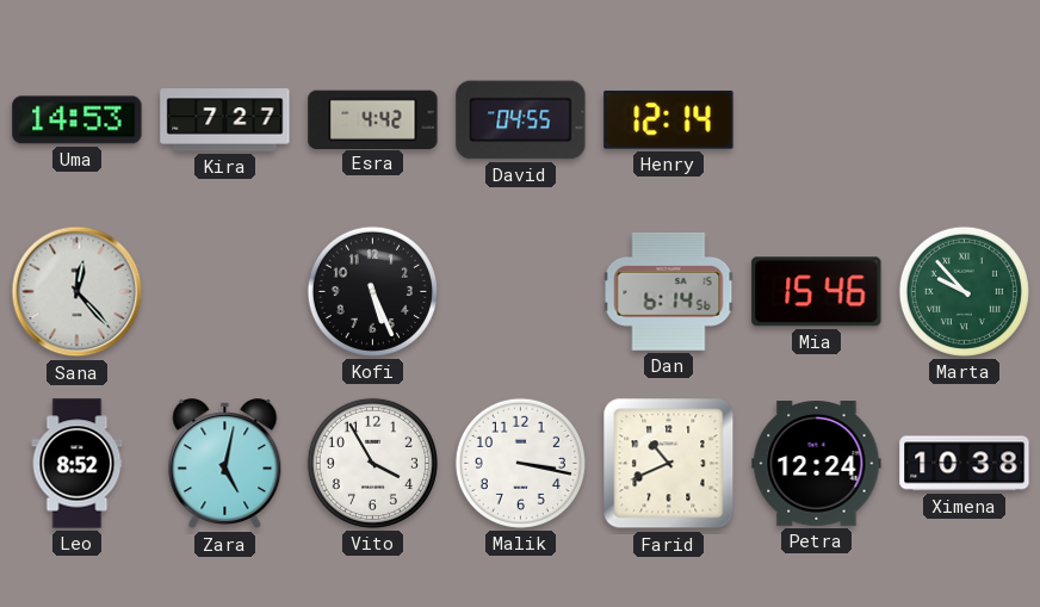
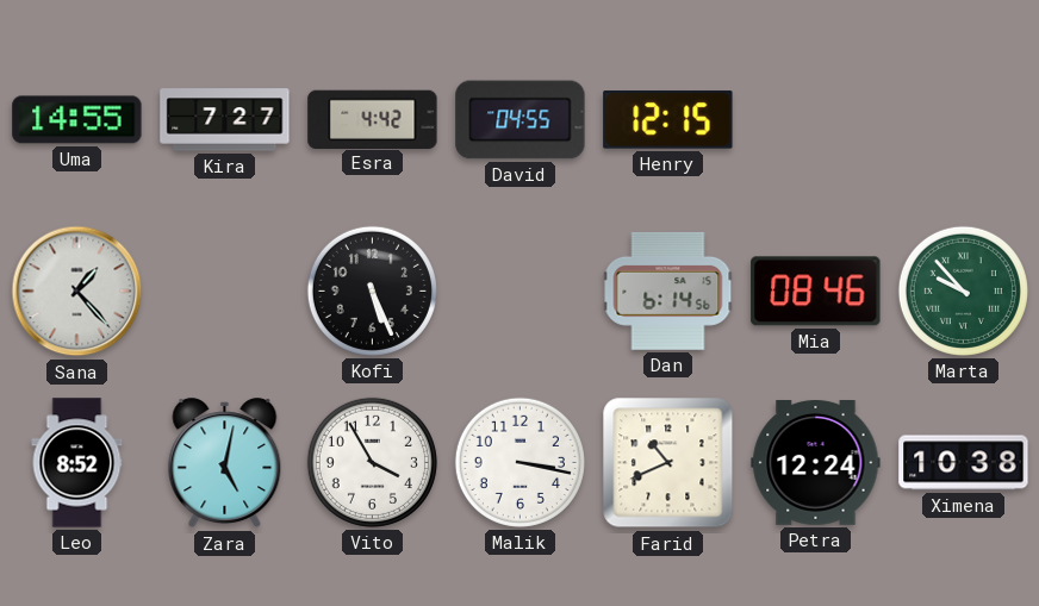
Uma: 14:53 -> 14:55 (77, 120)
Henry: 12:14 -> 12:15 (668, 120)
Sana: 12:23 -> 1:23 (77, 292)
Mia: 15:46 -> 08:46 (816, 292)
